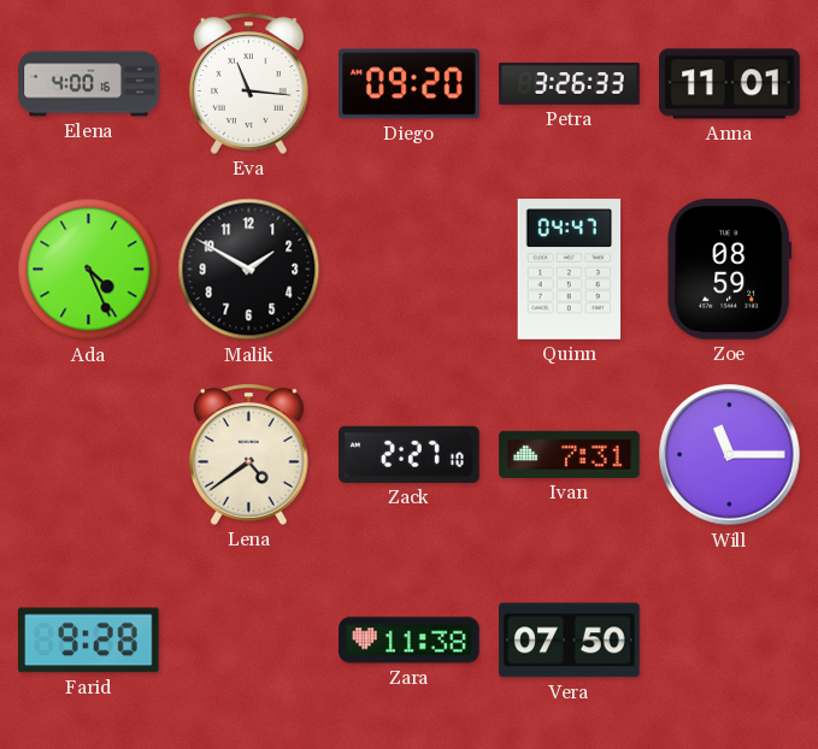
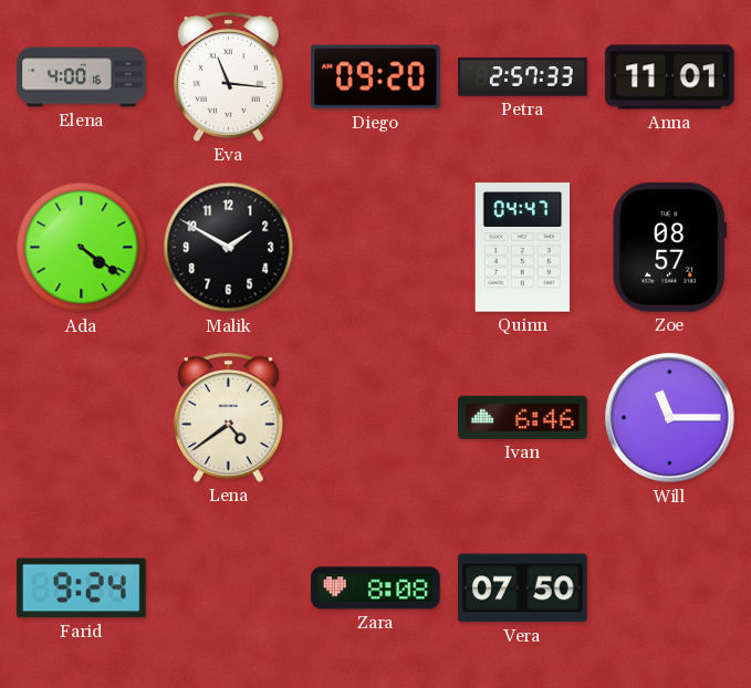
Petra: 3:26 -> 2:57 (523, 77)
Ada: 4:26 -> 4:21 (82, 248)
Zoe: 08:59 -> 08:57 (669, 248)
Zack: 2:27 -> none (410, 454)
Ivan: 7:31 -> 6:46 (523, 417)
Farid: 9:28 -> 9:24 (82, 588)
Zara: 11:38 -> 8:08 (376, 588)
